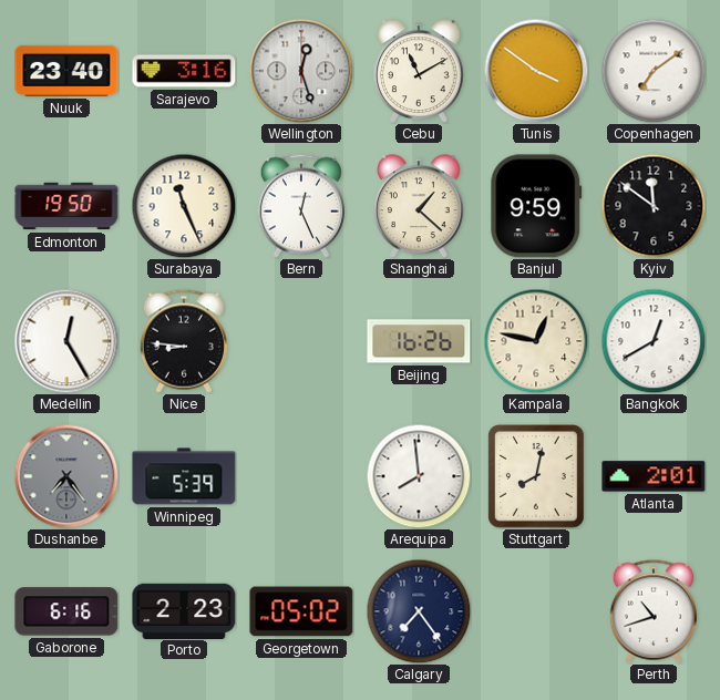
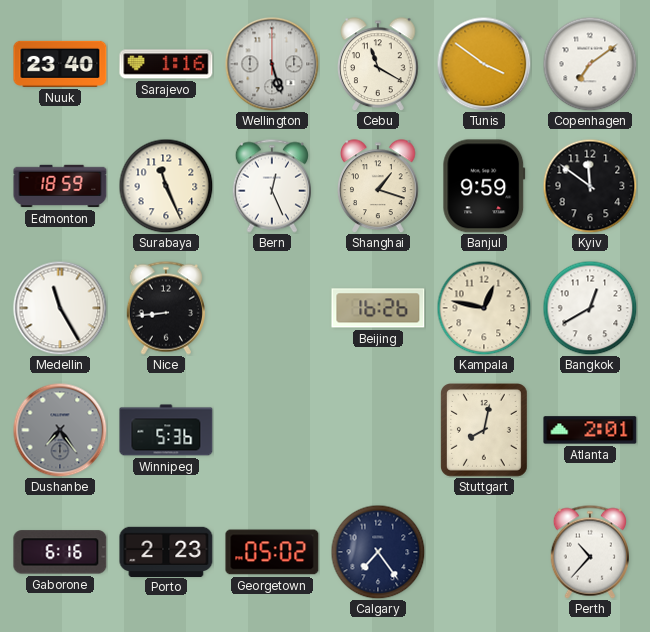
Sarajevo: 3:16 -> 1:16 (166, 64)
Wellington: 12:27 -> 5:27 (272, 64)
Cebu: 11:10 -> 11:20 (379, 64)
Edmonton: 19:50 -> 18:59 (60, 186)
Shanghai: 1:22 -> 1:18 (379, 186)
Medellin: 12:25 -> 11:25 (60, 308)
Nice: 8:46 -> 8:44 (166, 308)
Winnipeg: 5:39 -> 5:36 (166, 430)
Arequipa: 7:59 -> none (419, 476)
Perth: 10:42 -> 10:37 (590, 552)
